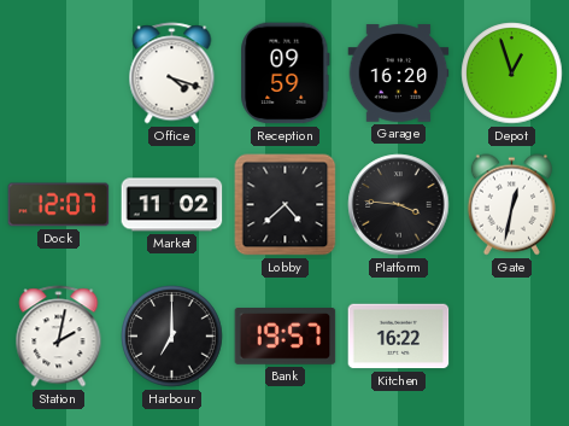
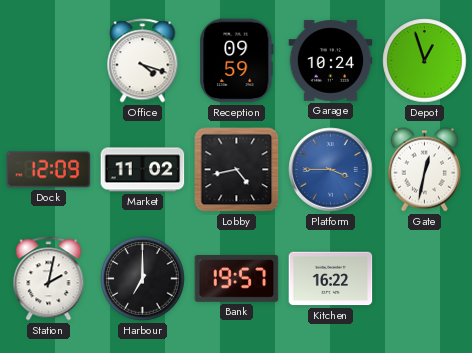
Garage: 16:20 -> 10:24 (331, 61)
Dock: 12:07 -> 12:09 (49, 170)
Lobby: 4:38 -> 4:43 (237, 170)
Platform: 3:46 -> 3:45 (331, 170)
Platform dial: black -> blue (331, 170)
